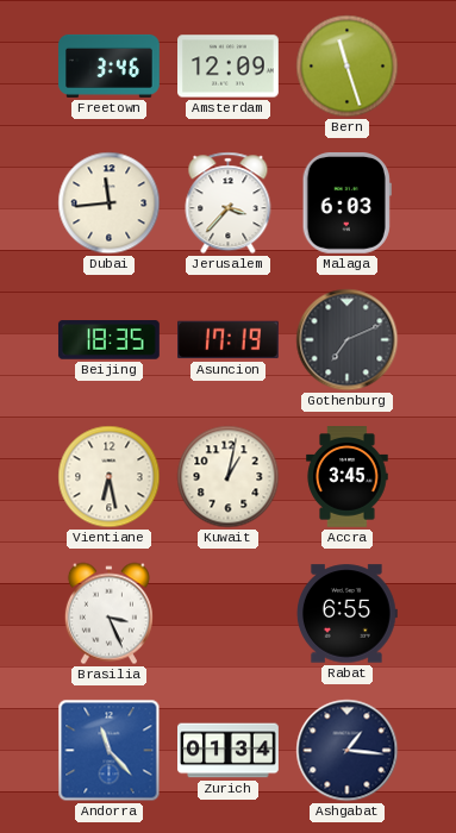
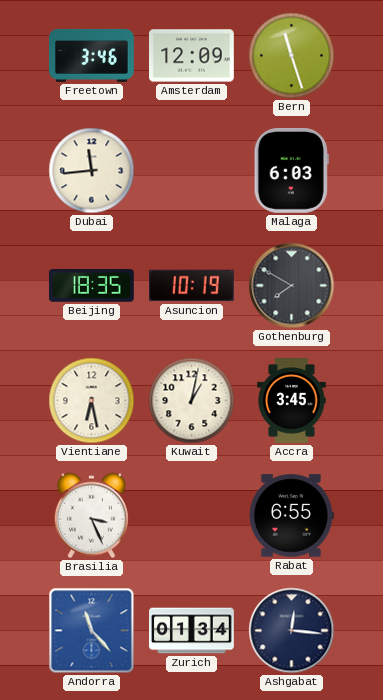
Jerusalem: 3:37 -> none (229, 203)
Asuncion: 17:19 -> 10:19 (192, 286)
Gothenburg: 7:11 -> 7:50 (292, 286)
Ashgabat: 1:16 -> 12:16 (292, 631)
